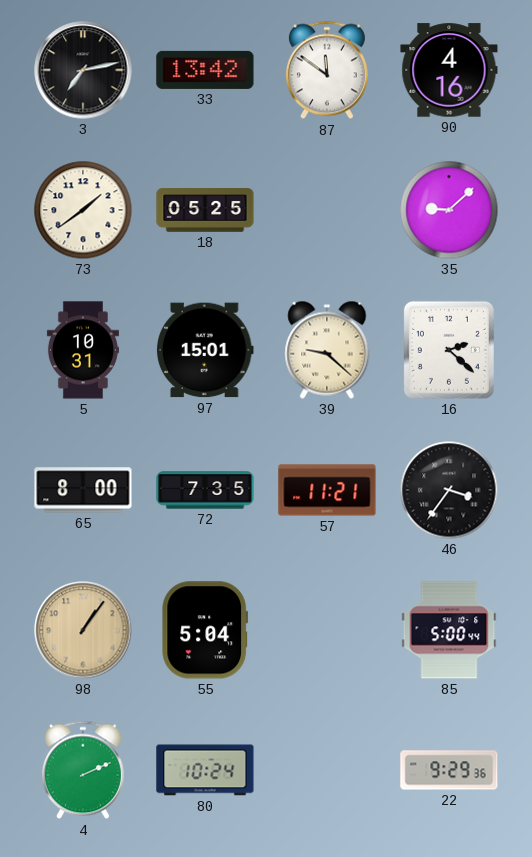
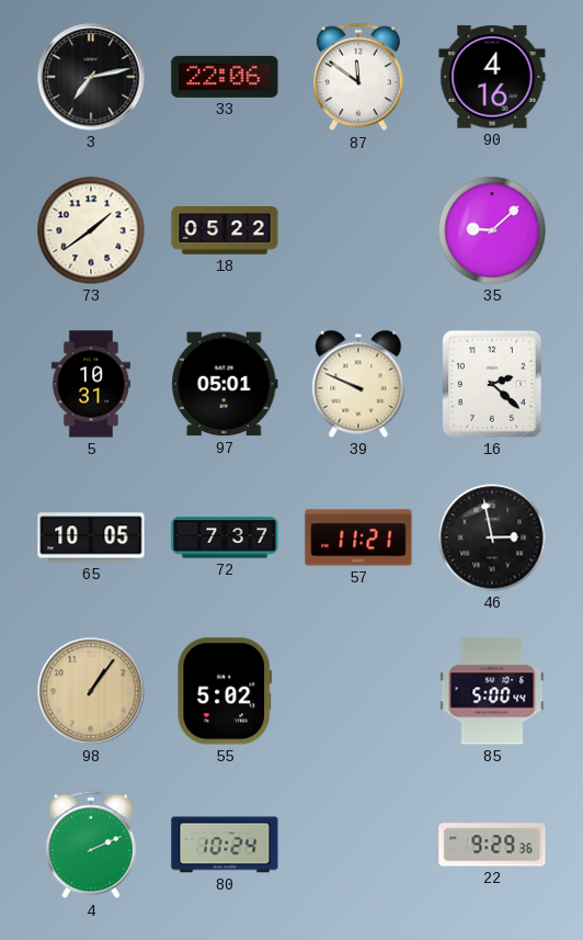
33: 13:42 -> 22:06 (225, 77)
18: 05:25 -> 05:22 (225, 230)
97: 15:01 -> 05:01 (225, 384)
39: 9:22 -> 9:49 (358, 384)
65: 8:00 -> 10:05 (91, 537)
72: 7:35 -> 7:37 (225, 537)
46: 3:36 -> 2:58 (492, 537)
55: 5:04 -> 5:02 (225, 691)
